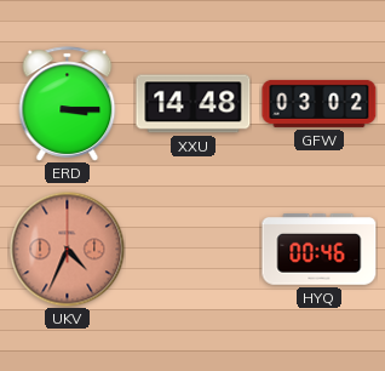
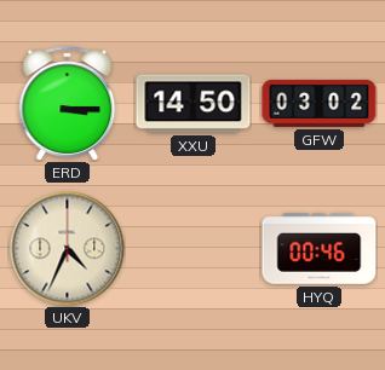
XXU: 14:48 -> 14:50 (194, 104)
UKV dial: salmon -> cream (67, 248)
